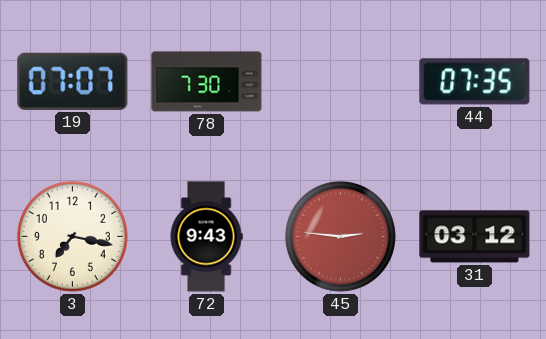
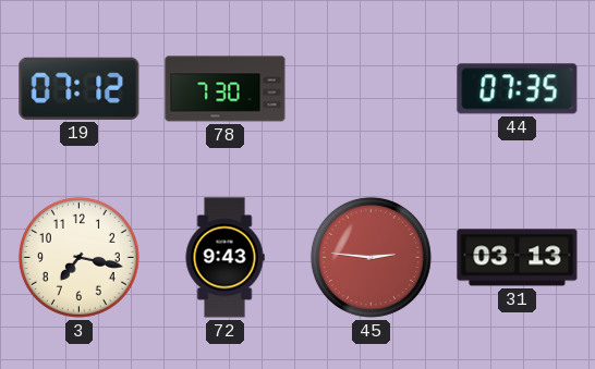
19: 07:07 -> 07:12 (80, 88)
31: 03:12 -> 03:13 (518, 258)
